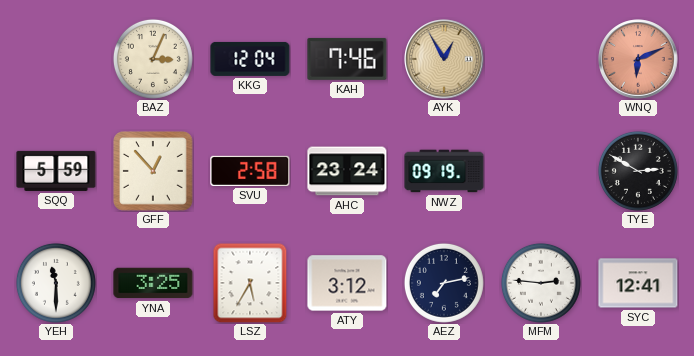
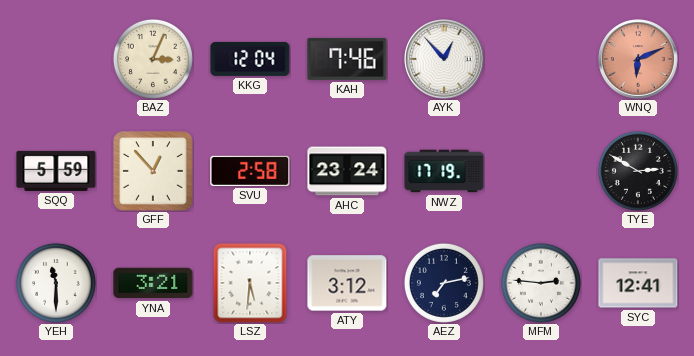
AYK: 12:55 -> 12:53 (444, 59)
AYK dial: champagne -> white (444, 59)
NWZ: 09:19 -> 17:19 (444, 171)
YNA: 3:25 -> 3:21 (153, 283)
LSZ: 5:35 -> 5:31 (250, 283)
